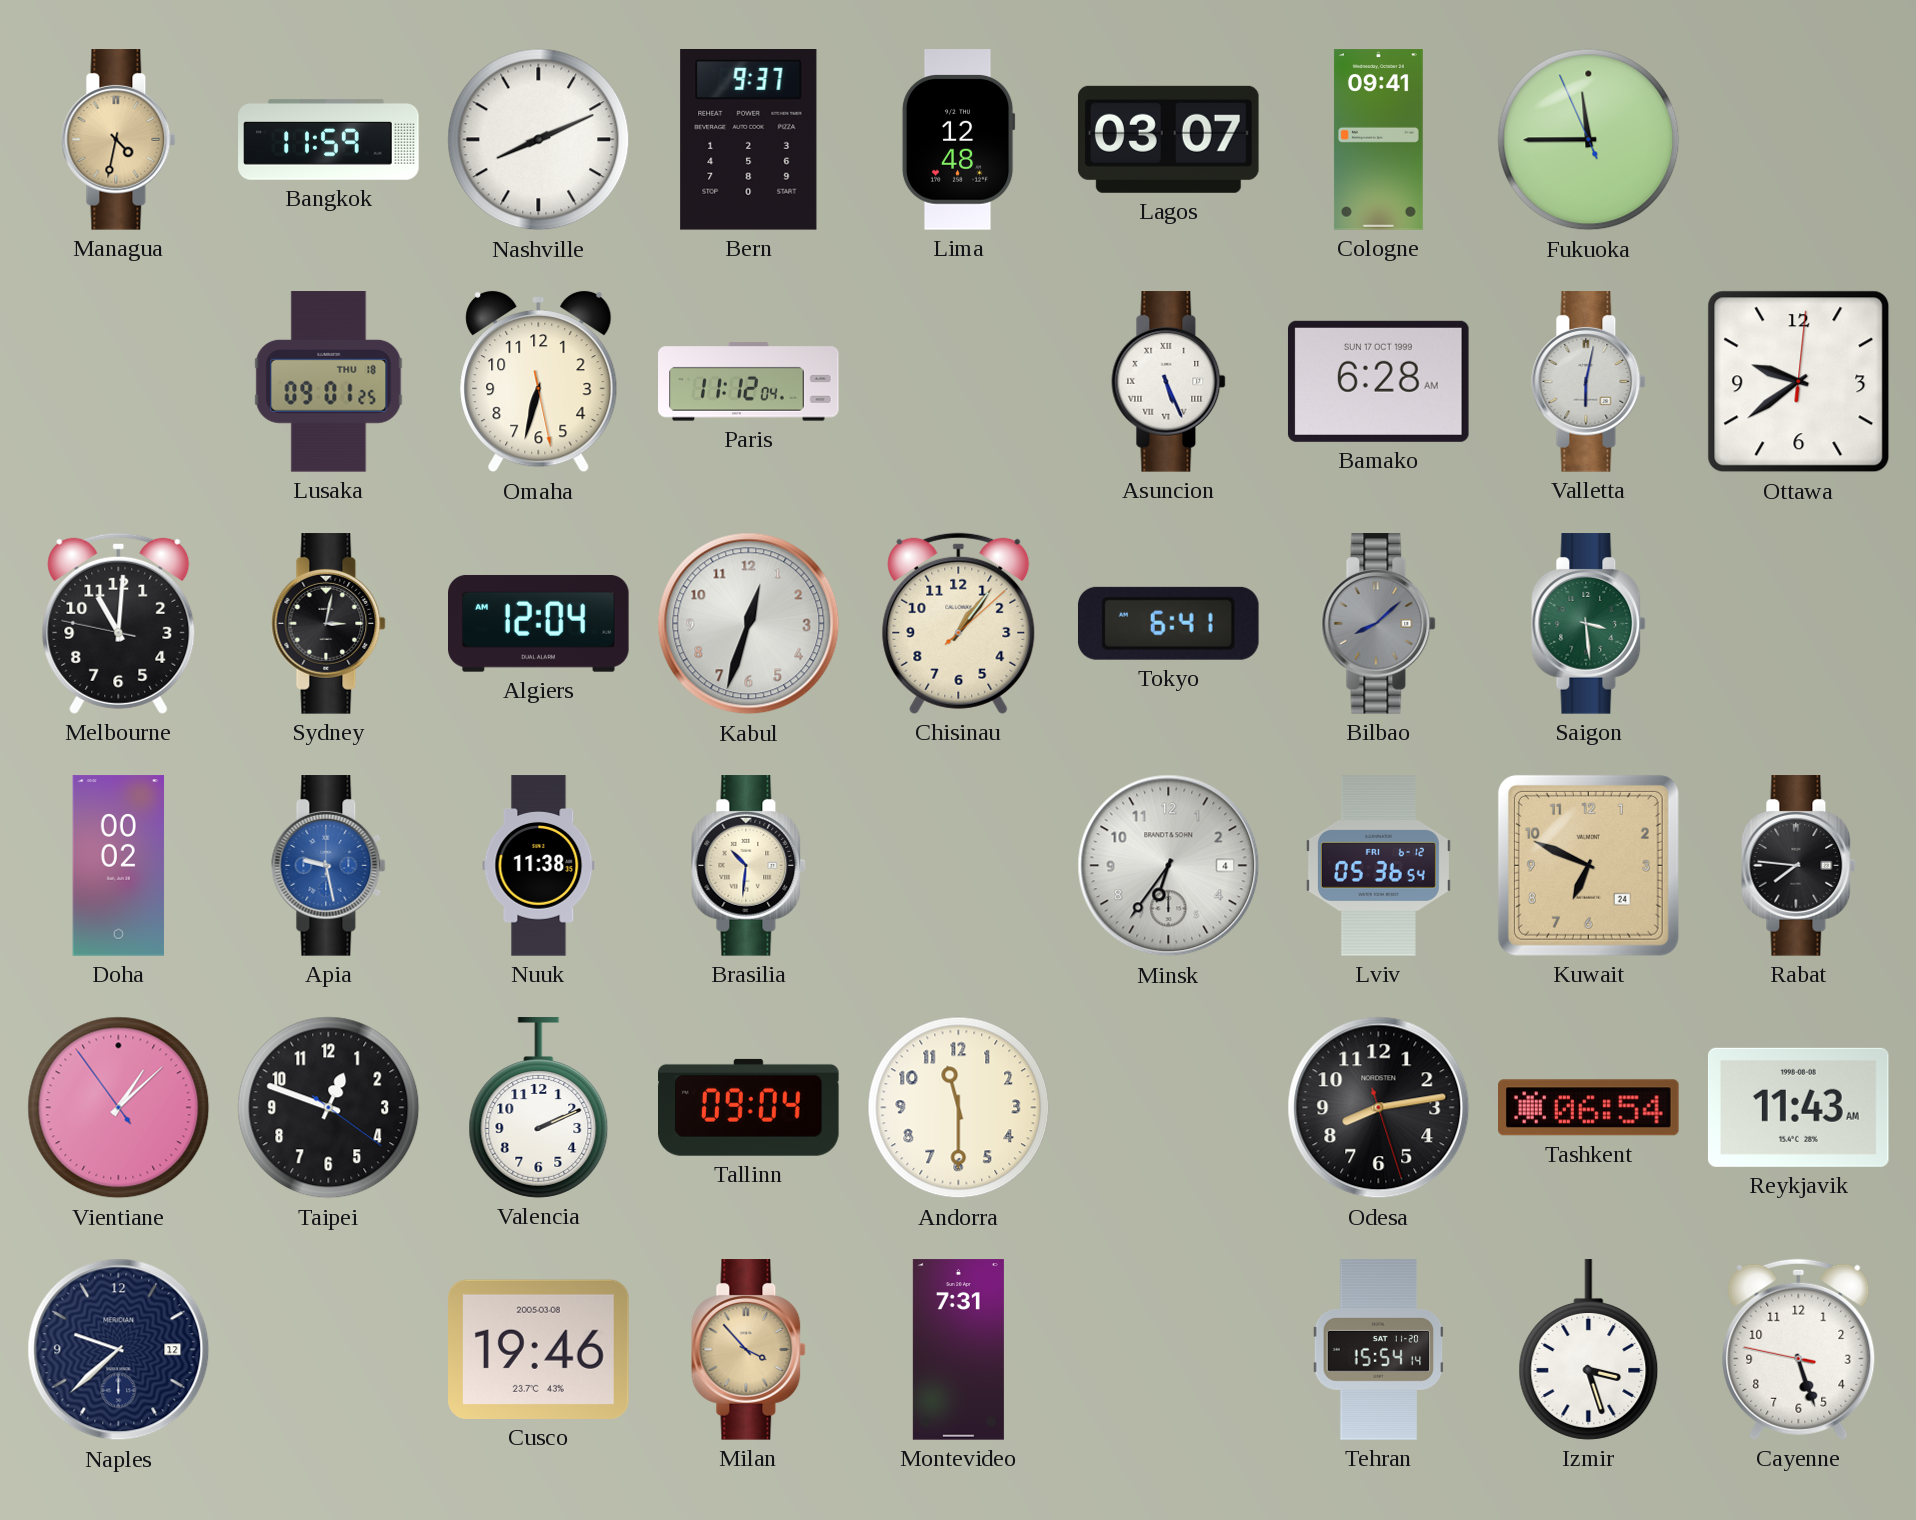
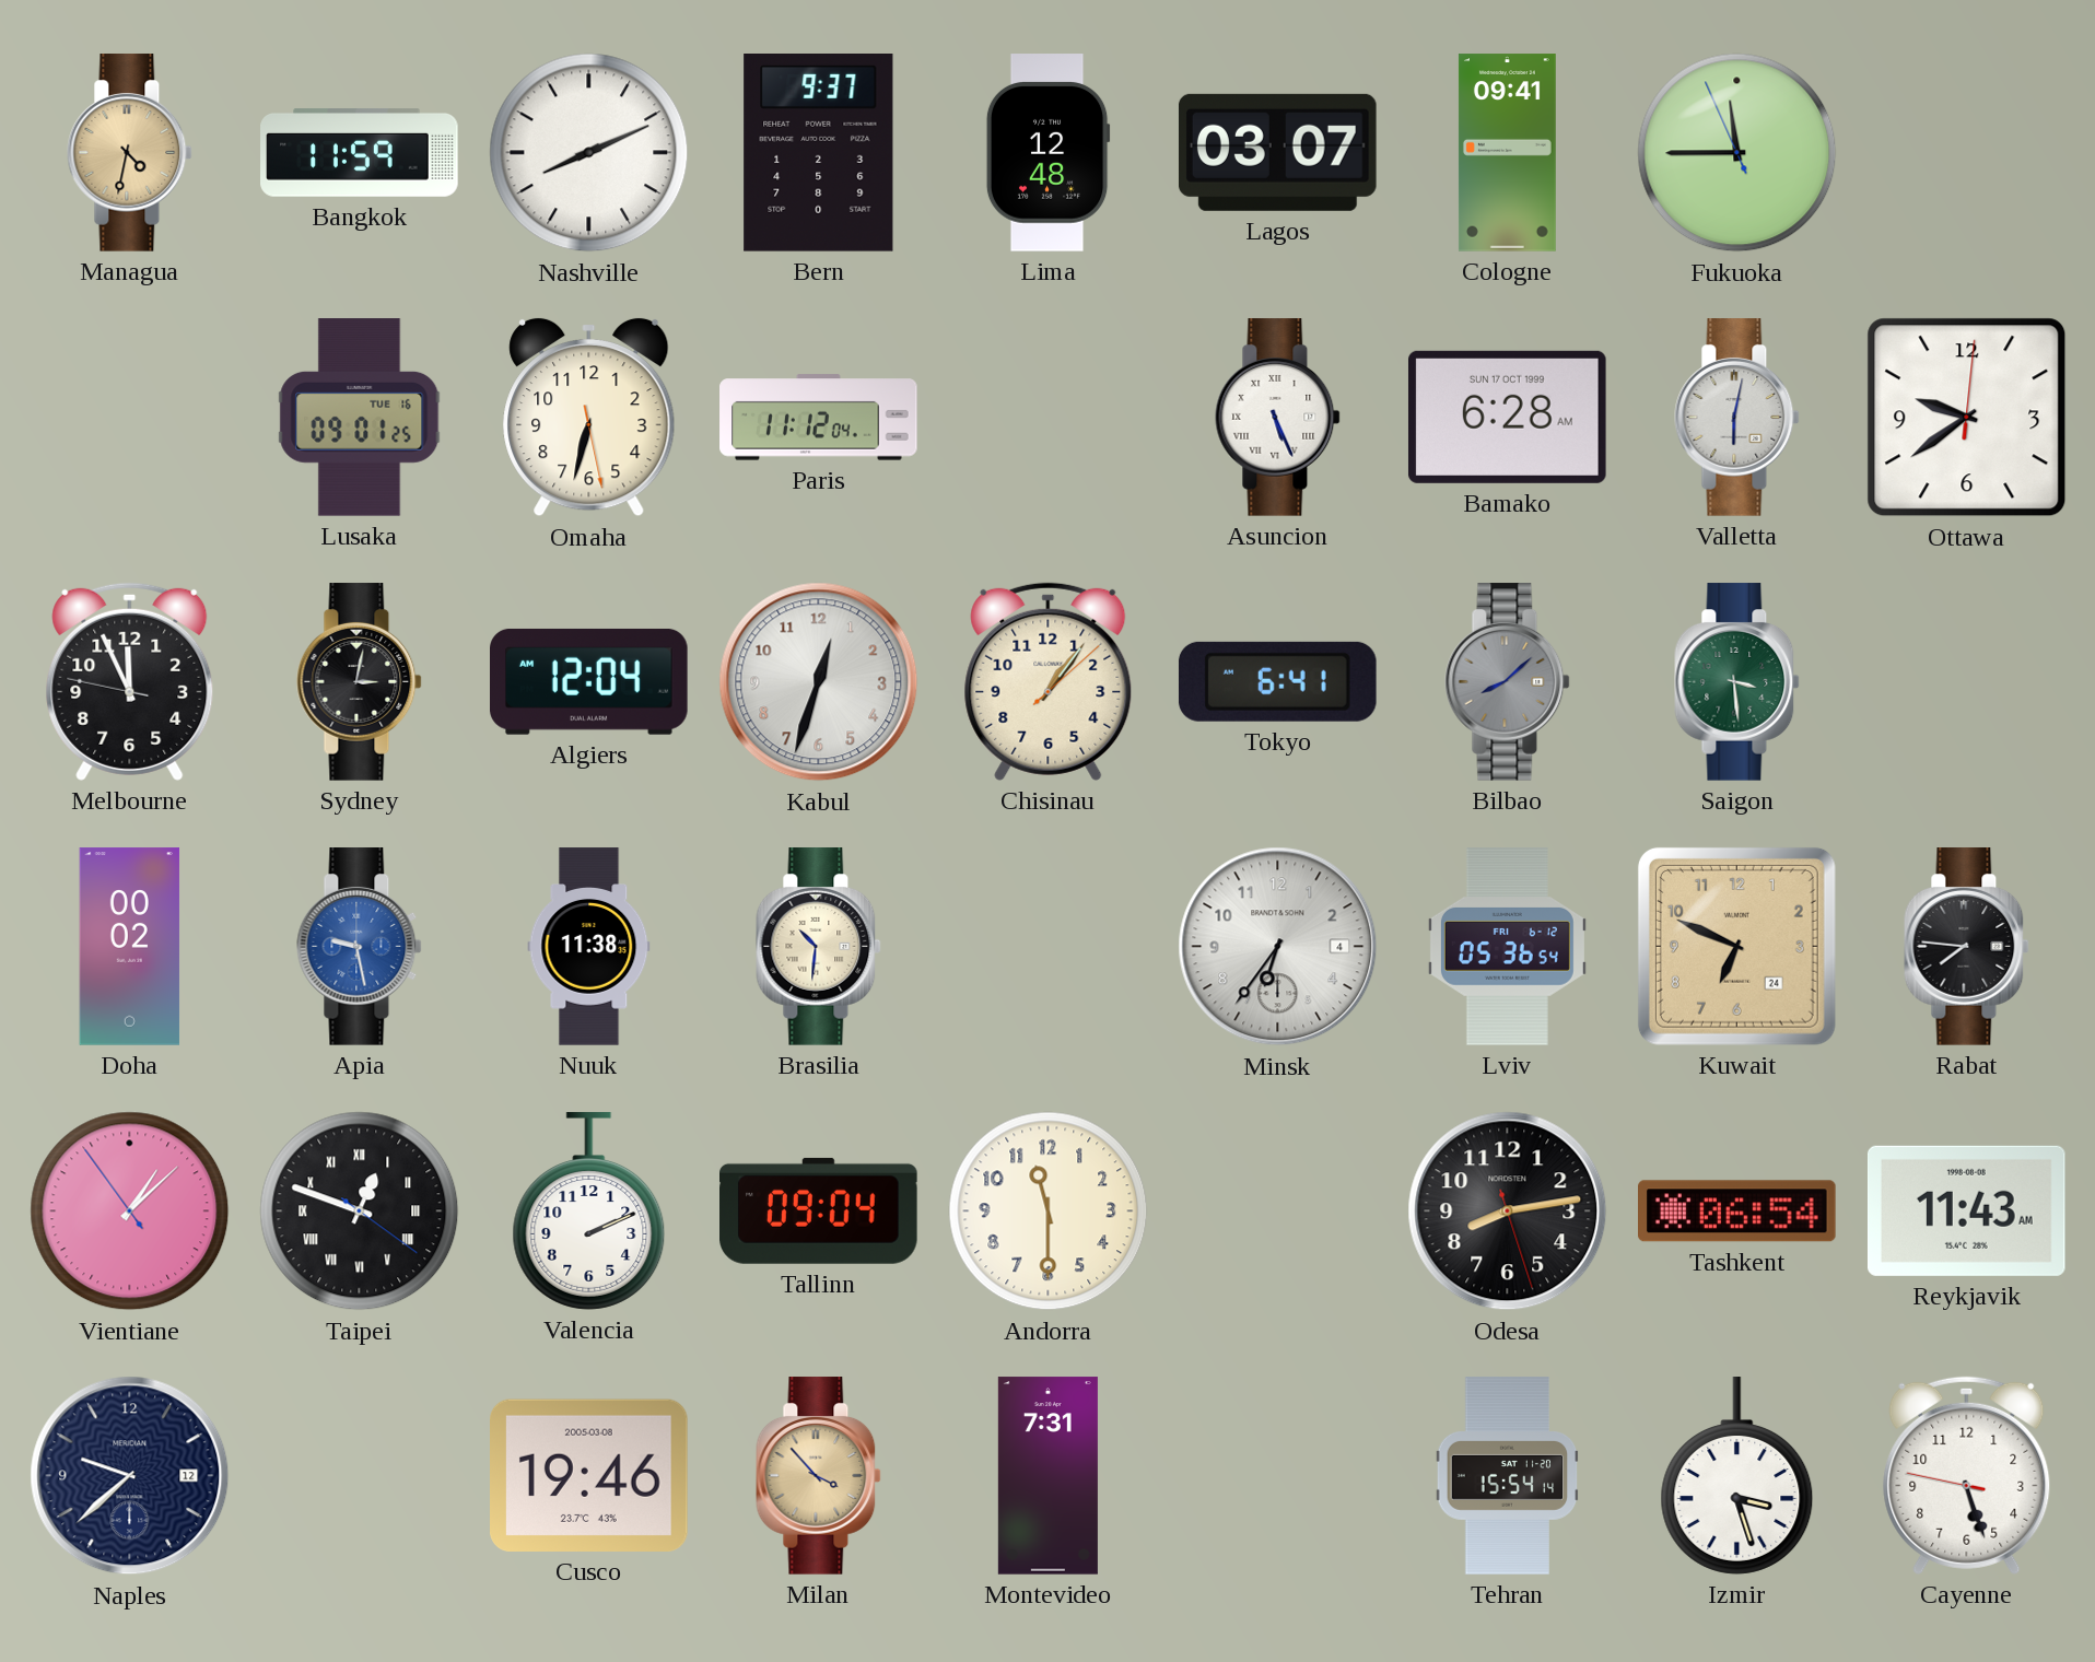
Lusaka date: THU 18 -> TUE 16 (360, 418)
Melbourne: 11:00 -> 11:55 (130, 681)
Taipei numerals: Arabic -> Roman (360, 1212)
